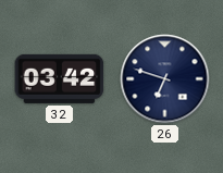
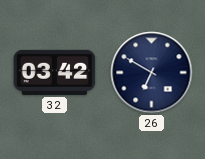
26: 6:48 -> 6:50 (152, 73)
